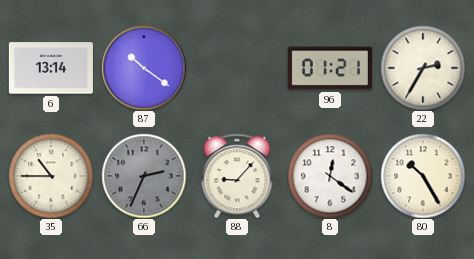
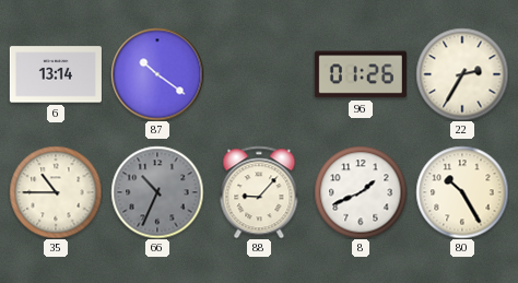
96: 01:21 -> 01:26 (361, 74)
66: 2:34 -> 10:34 (157, 192)
8: 12:21 -> 1:41 (361, 192)
